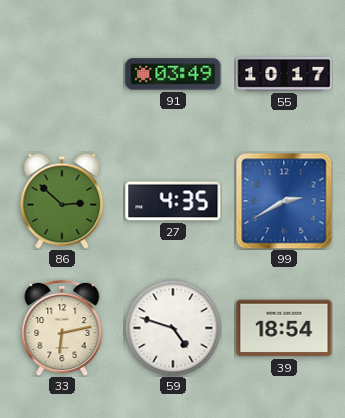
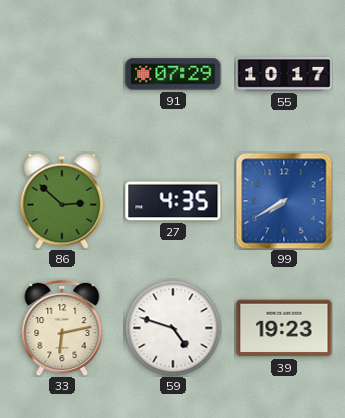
91: 03:49 -> 07:29 (173, 74)
99: 2:40 -> 7:40 (284, 201)
39: 18:54 -> 19:23 (284, 328)
